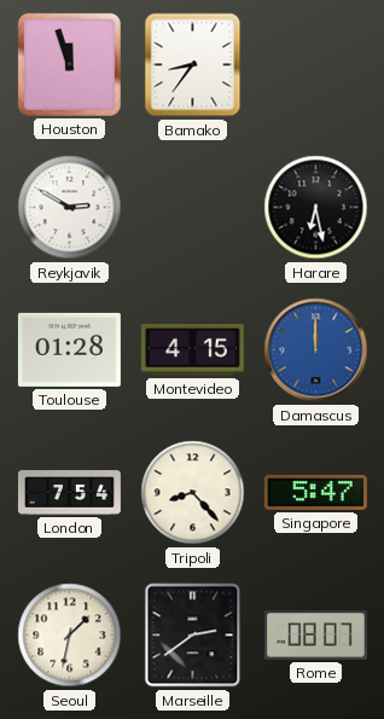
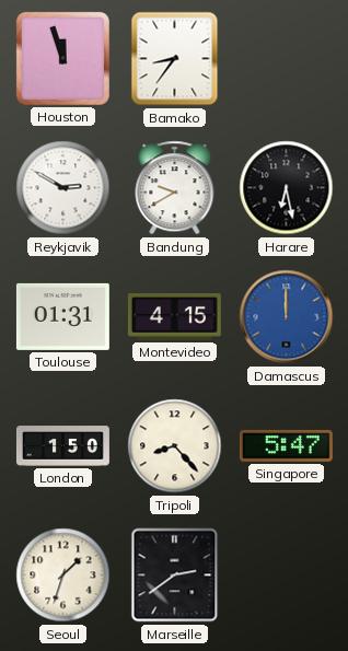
Bandung: none -> 9:40 (175, 188)
Toulouse: 01:28 -> 01:31 (62, 316)
London: 7:54 -> 1:50 (62, 446)
Seoul: 1:32 -> 1:33 (63, 576)
Rome: 08:07 -> none (315, 636)
